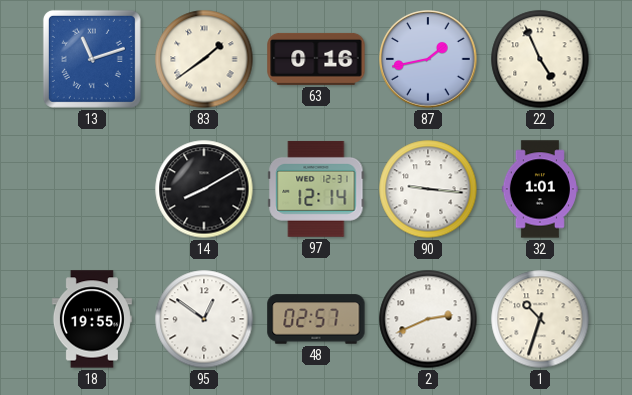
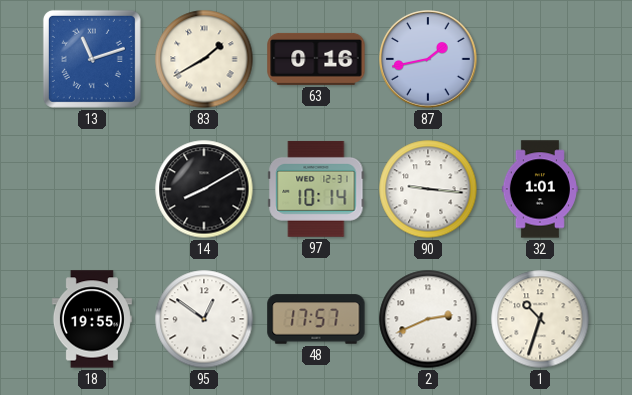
83: 1:39 -> 1:40 (204, 59)
22: 4:56 -> none (540, 59)
97: 12:14 -> 10:14 (316, 189)
48: 02:57 -> 17:57 (316, 319)
